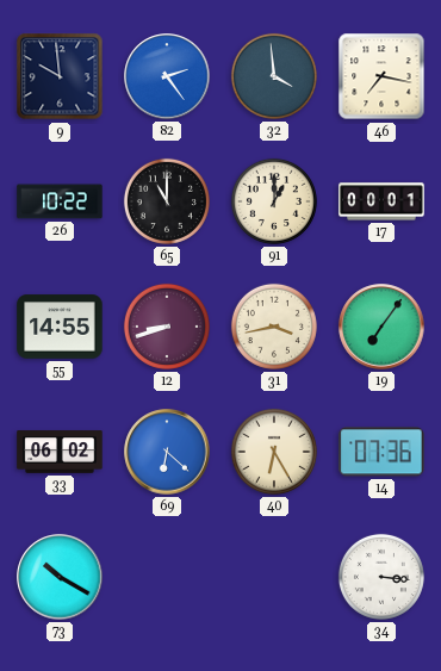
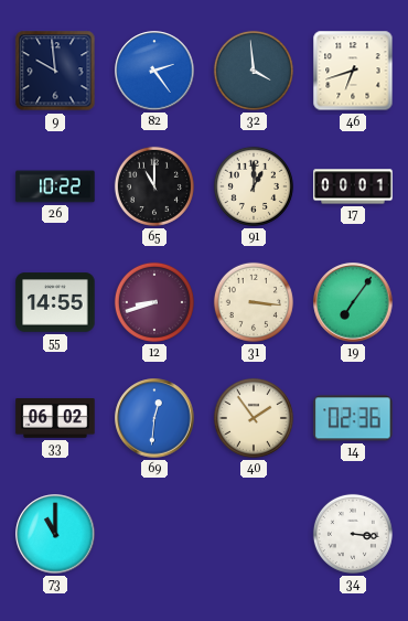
46: 7:17 -> 6:42 (353, 71)
31: 3:43 -> 3:16 (254, 302)
69: 6:22 -> 12:31 (154, 418)
40: 6:25 -> 1:54 (254, 418)
14: 07:36 -> 02:36 (353, 418)
73: 10:20 -> 11:00 (55, 534)
